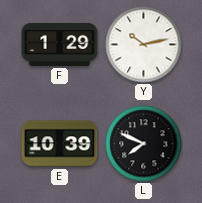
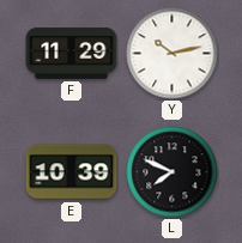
F: 1:29 -> 11:29 (72, 53)
